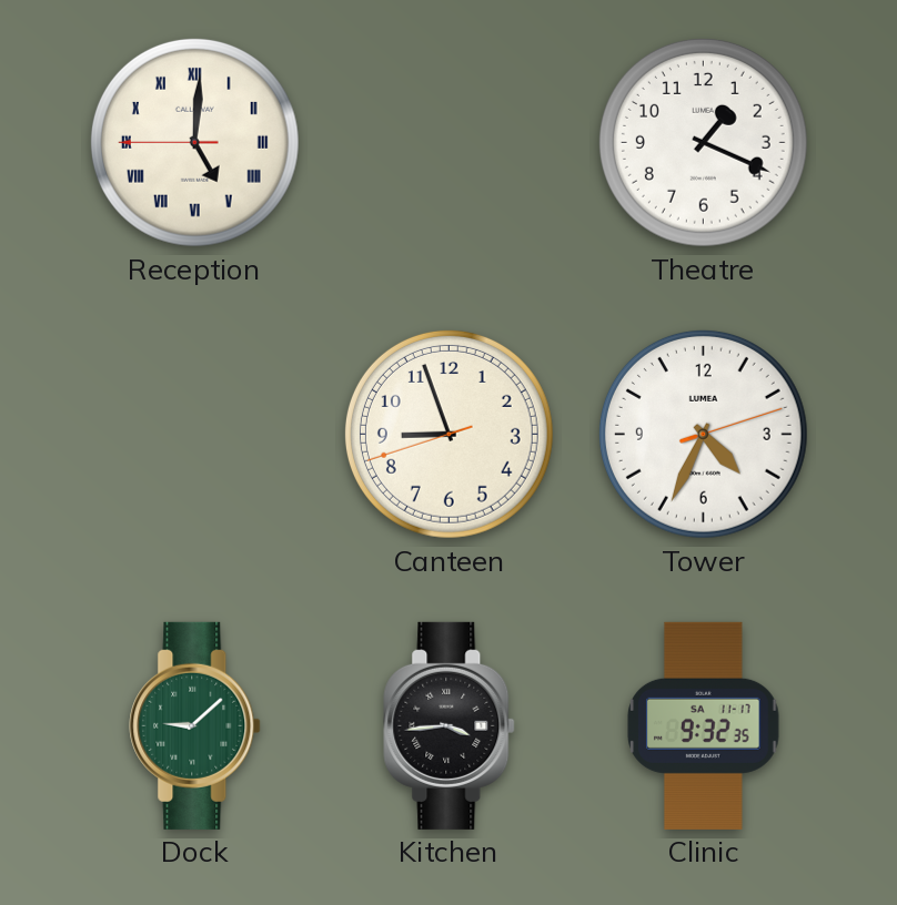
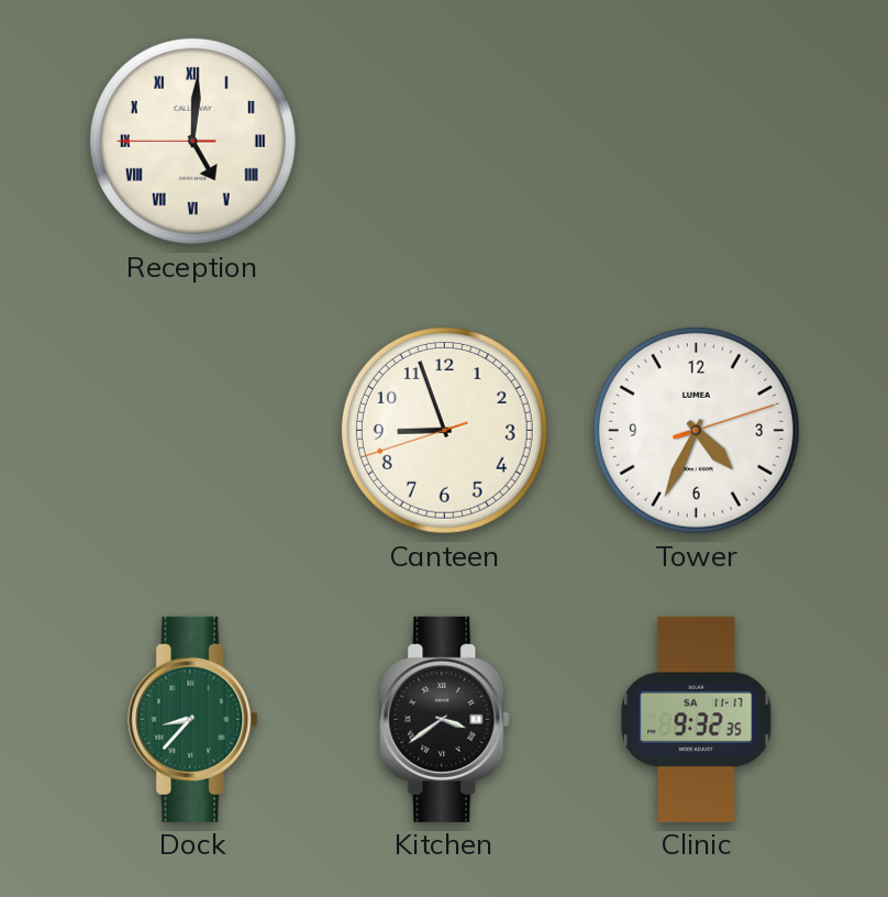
Theatre: 1:19 -> none (703, 142)
Dock: 9:08 -> 8:37 (193, 719)
Kitchen: 3:44 -> 3:39 (445, 719)
